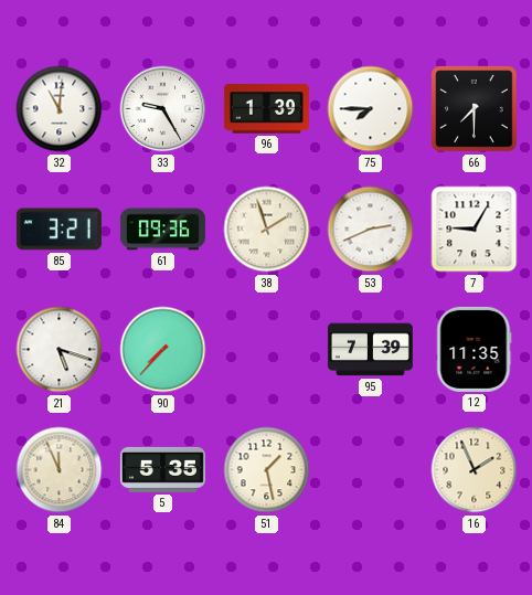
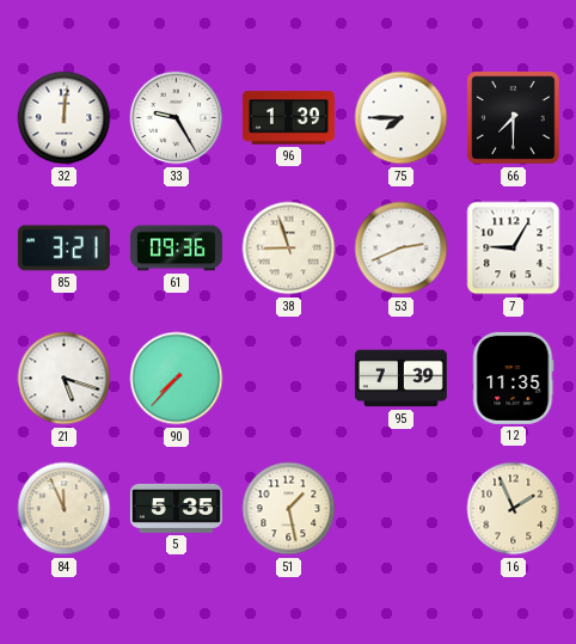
32: 11:01 -> 12:01 (65, 118)
38: 1:57 -> 8:57 (289, 249)
